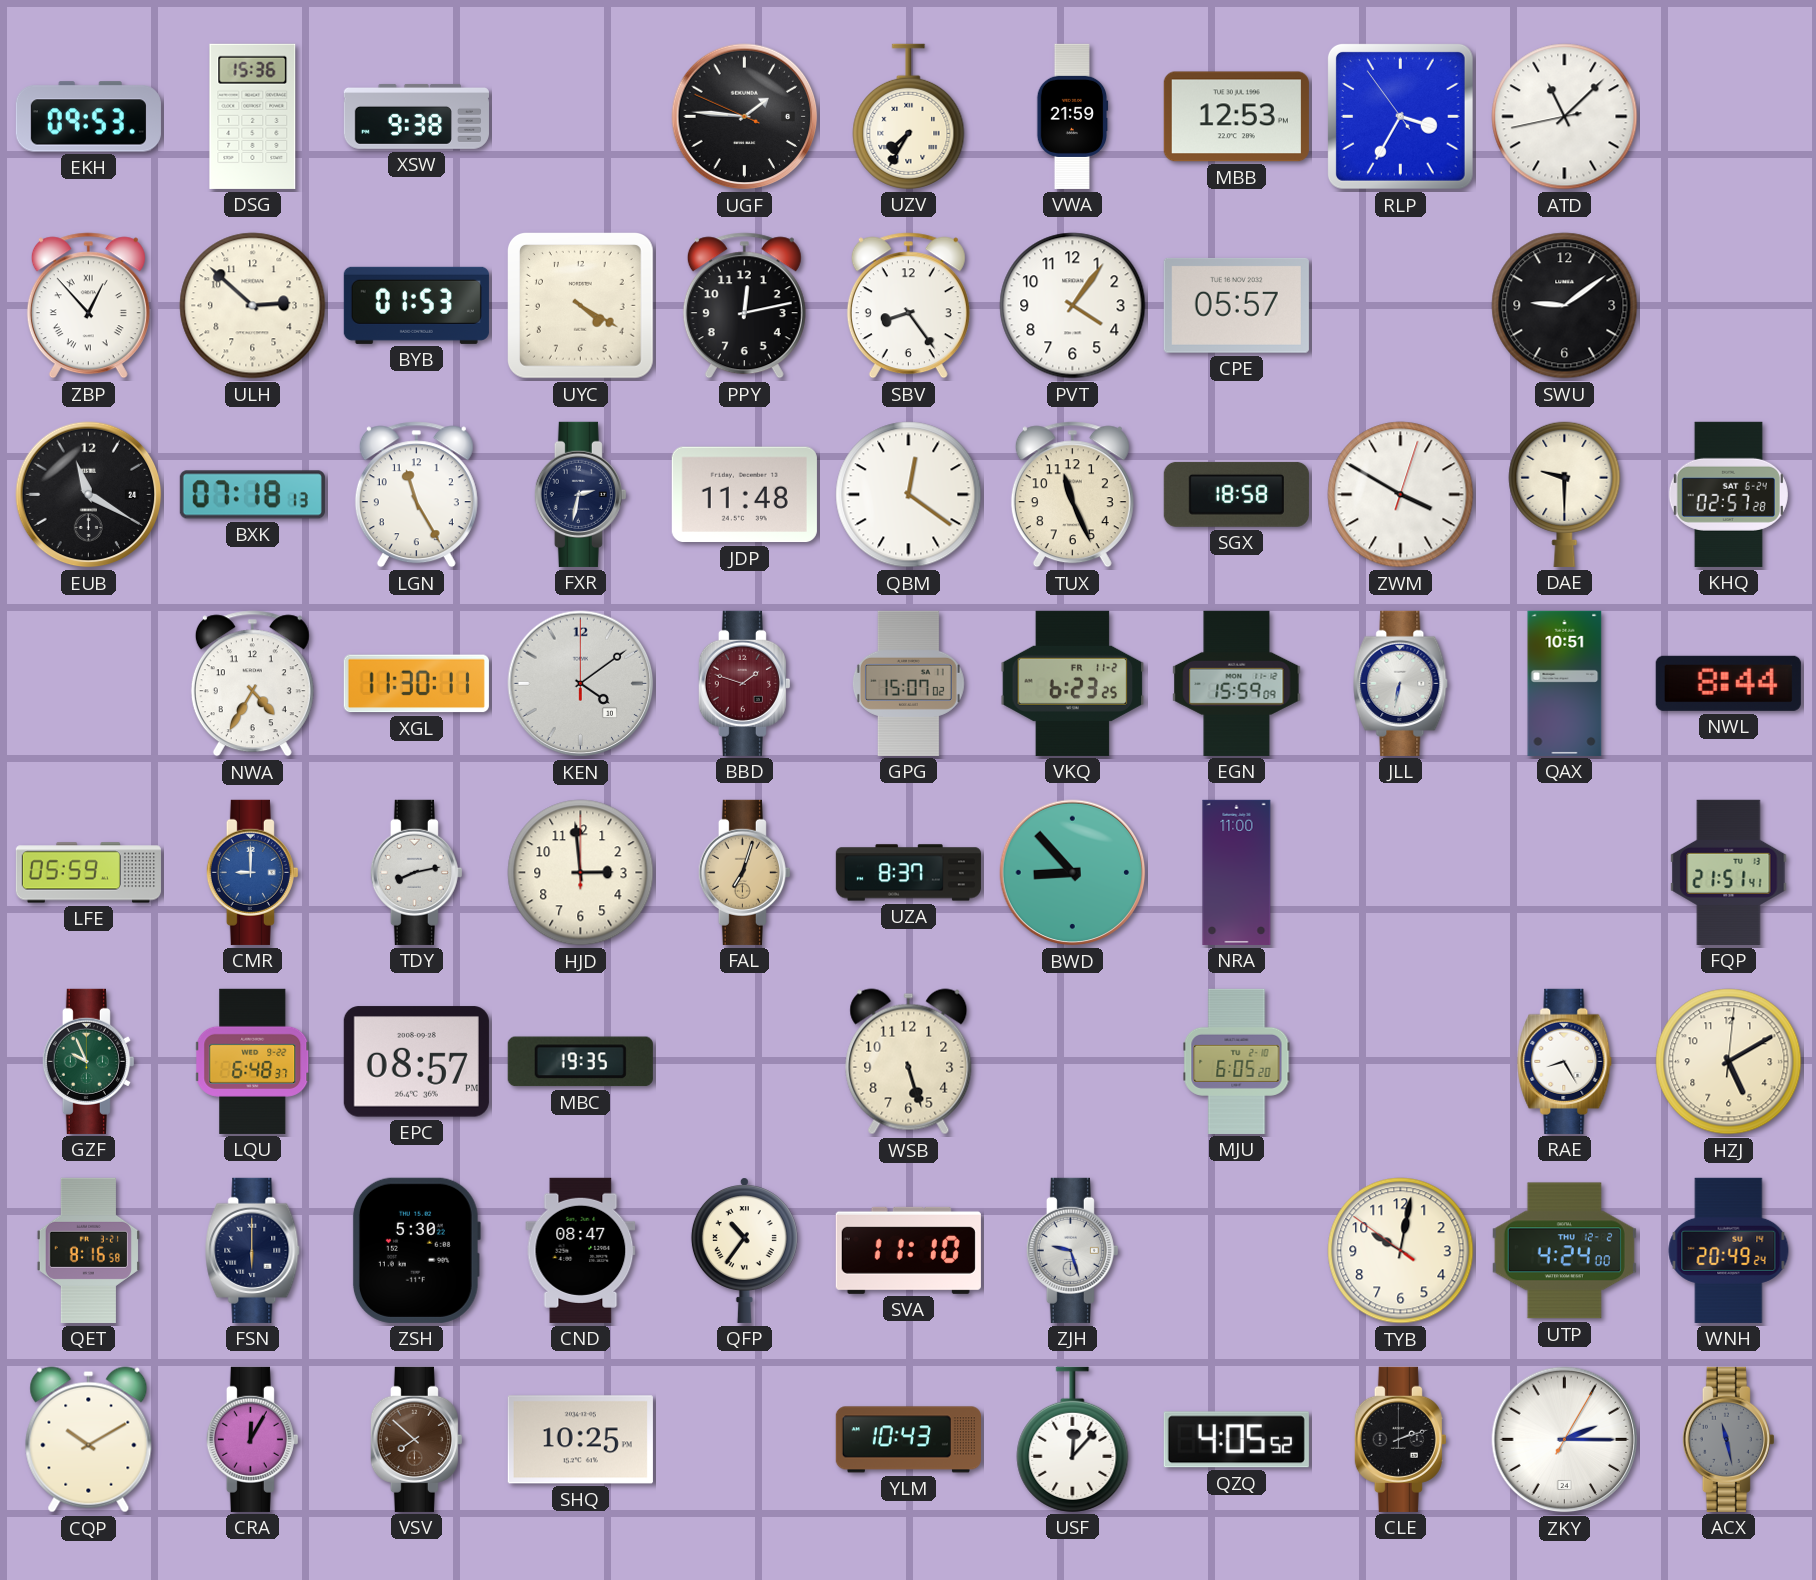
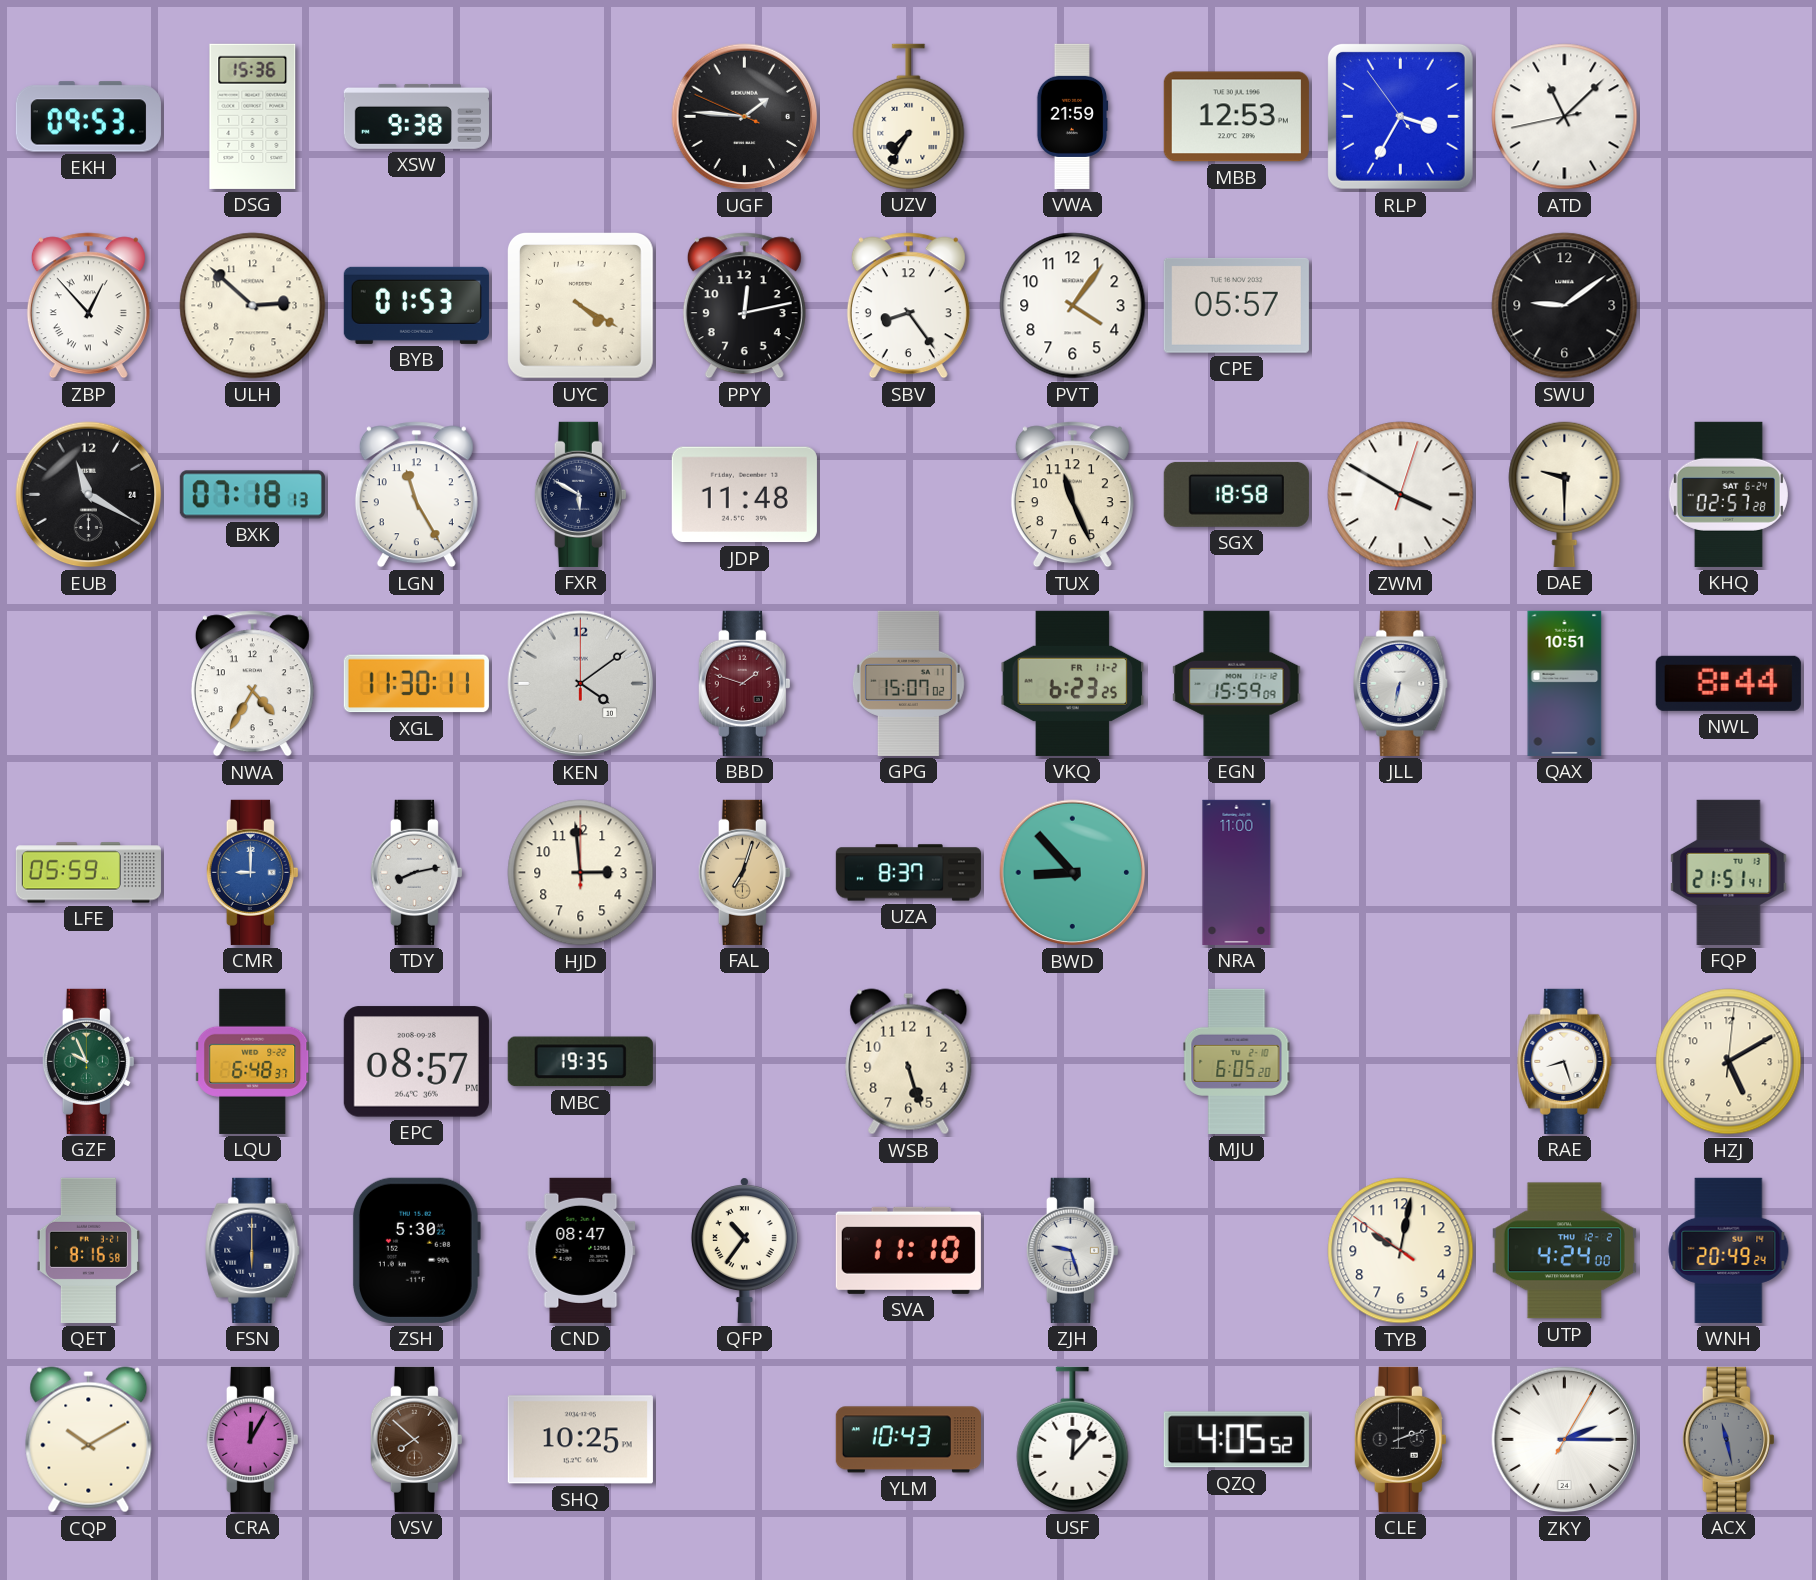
FXR: 2:32 -> 5:50 (580, 494)
QBM: 12:21 -> none (909, 495)
RAE: 8:25 -> 8:27 (1565, 1061)
